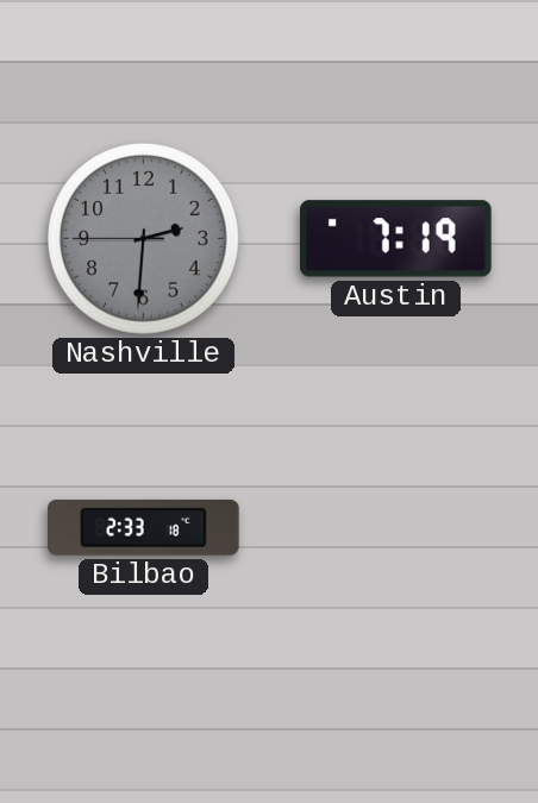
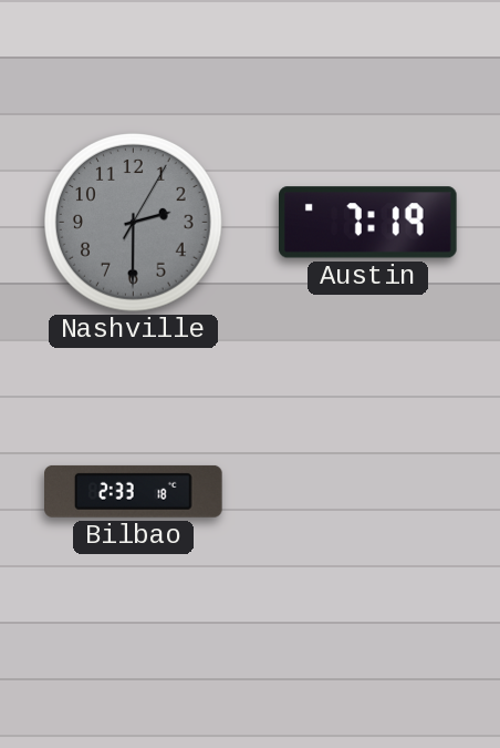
Nashville: 2:30:45 -> 2:30:05 (134, 223)
